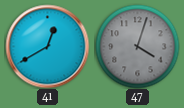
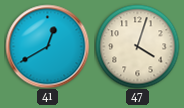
47 dial: grey -> cream (137, 46)
